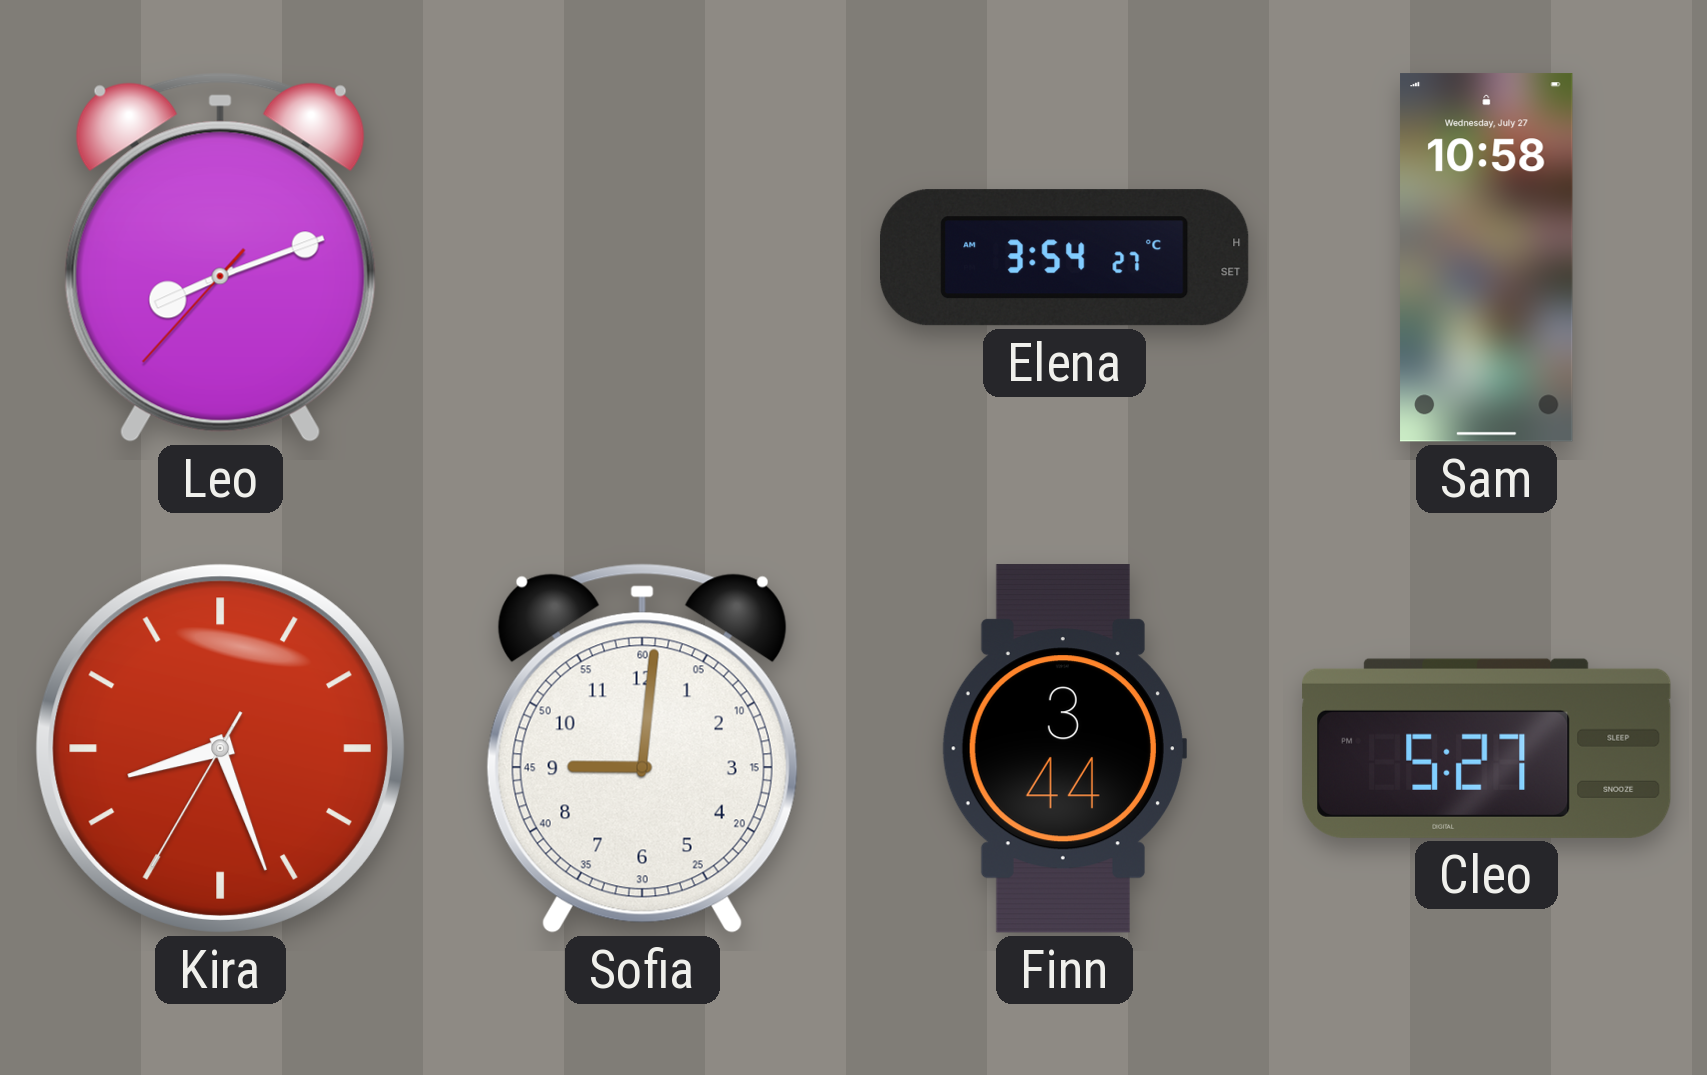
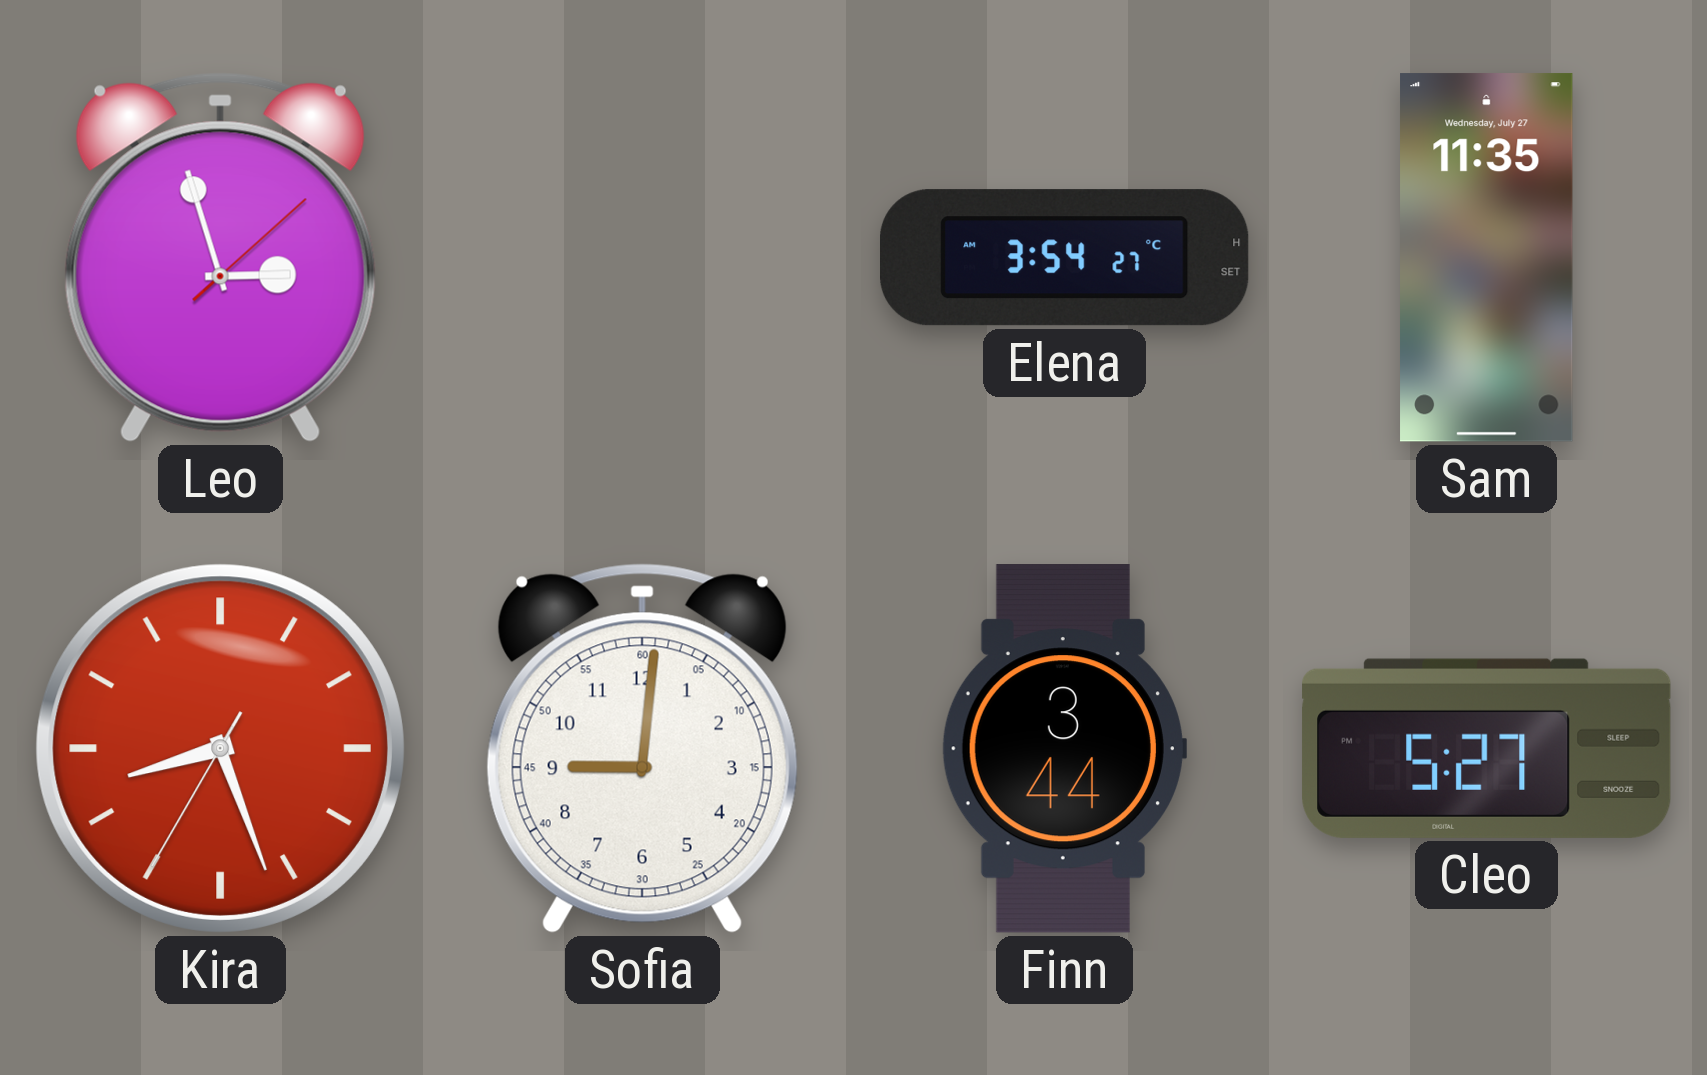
Leo: 8:11 -> 2:57 (220, 257)
Sam: 10:58 -> 11:35 (1487, 258)
